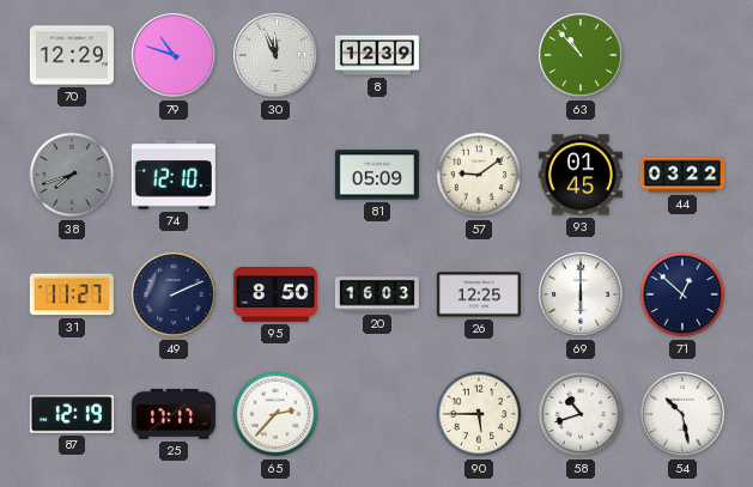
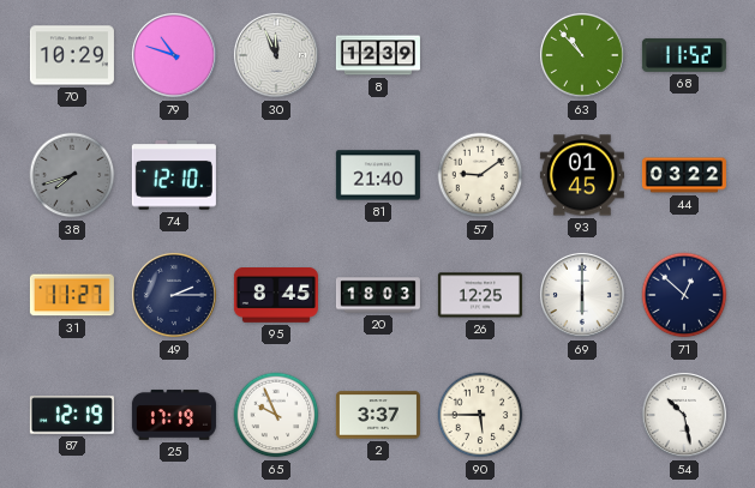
70: 12:29 -> 10:29 (72, 55)
68: none -> 11:52 (684, 55)
81: 05:09 -> 21:40 (378, 175)
49: 2:11 -> 2:15 (174, 295)
95: 8:50 -> 8:45 (276, 296)
20: 16:03 -> 18:03 (378, 295)
25: 17:17 -> 17:19 (174, 415)
65: 2:37 -> 9:56 (276, 415)
2: none -> 3:37 (378, 415)
58: 10:42 -> none (581, 414)
